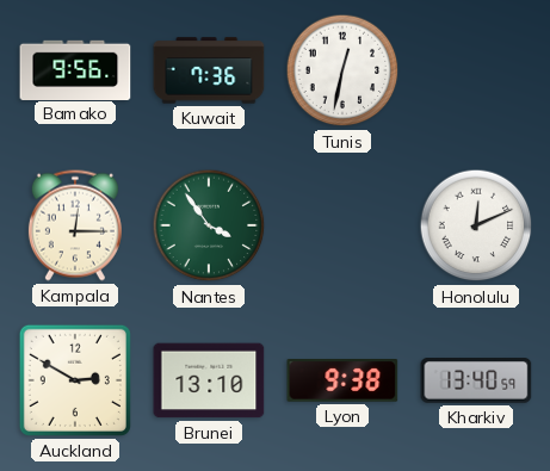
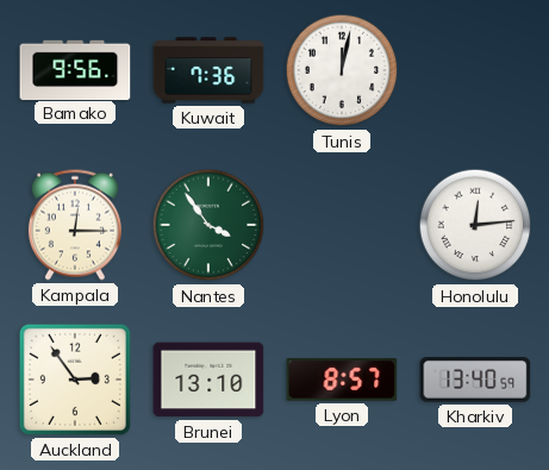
Tunis: 12:32 -> 12:02 (342, 70)
Honolulu: 12:11 -> 12:14 (475, 225)
Auckland: 2:50 -> 2:54 (75, 380)
Lyon: 9:38 -> 8:57 (342, 381)
